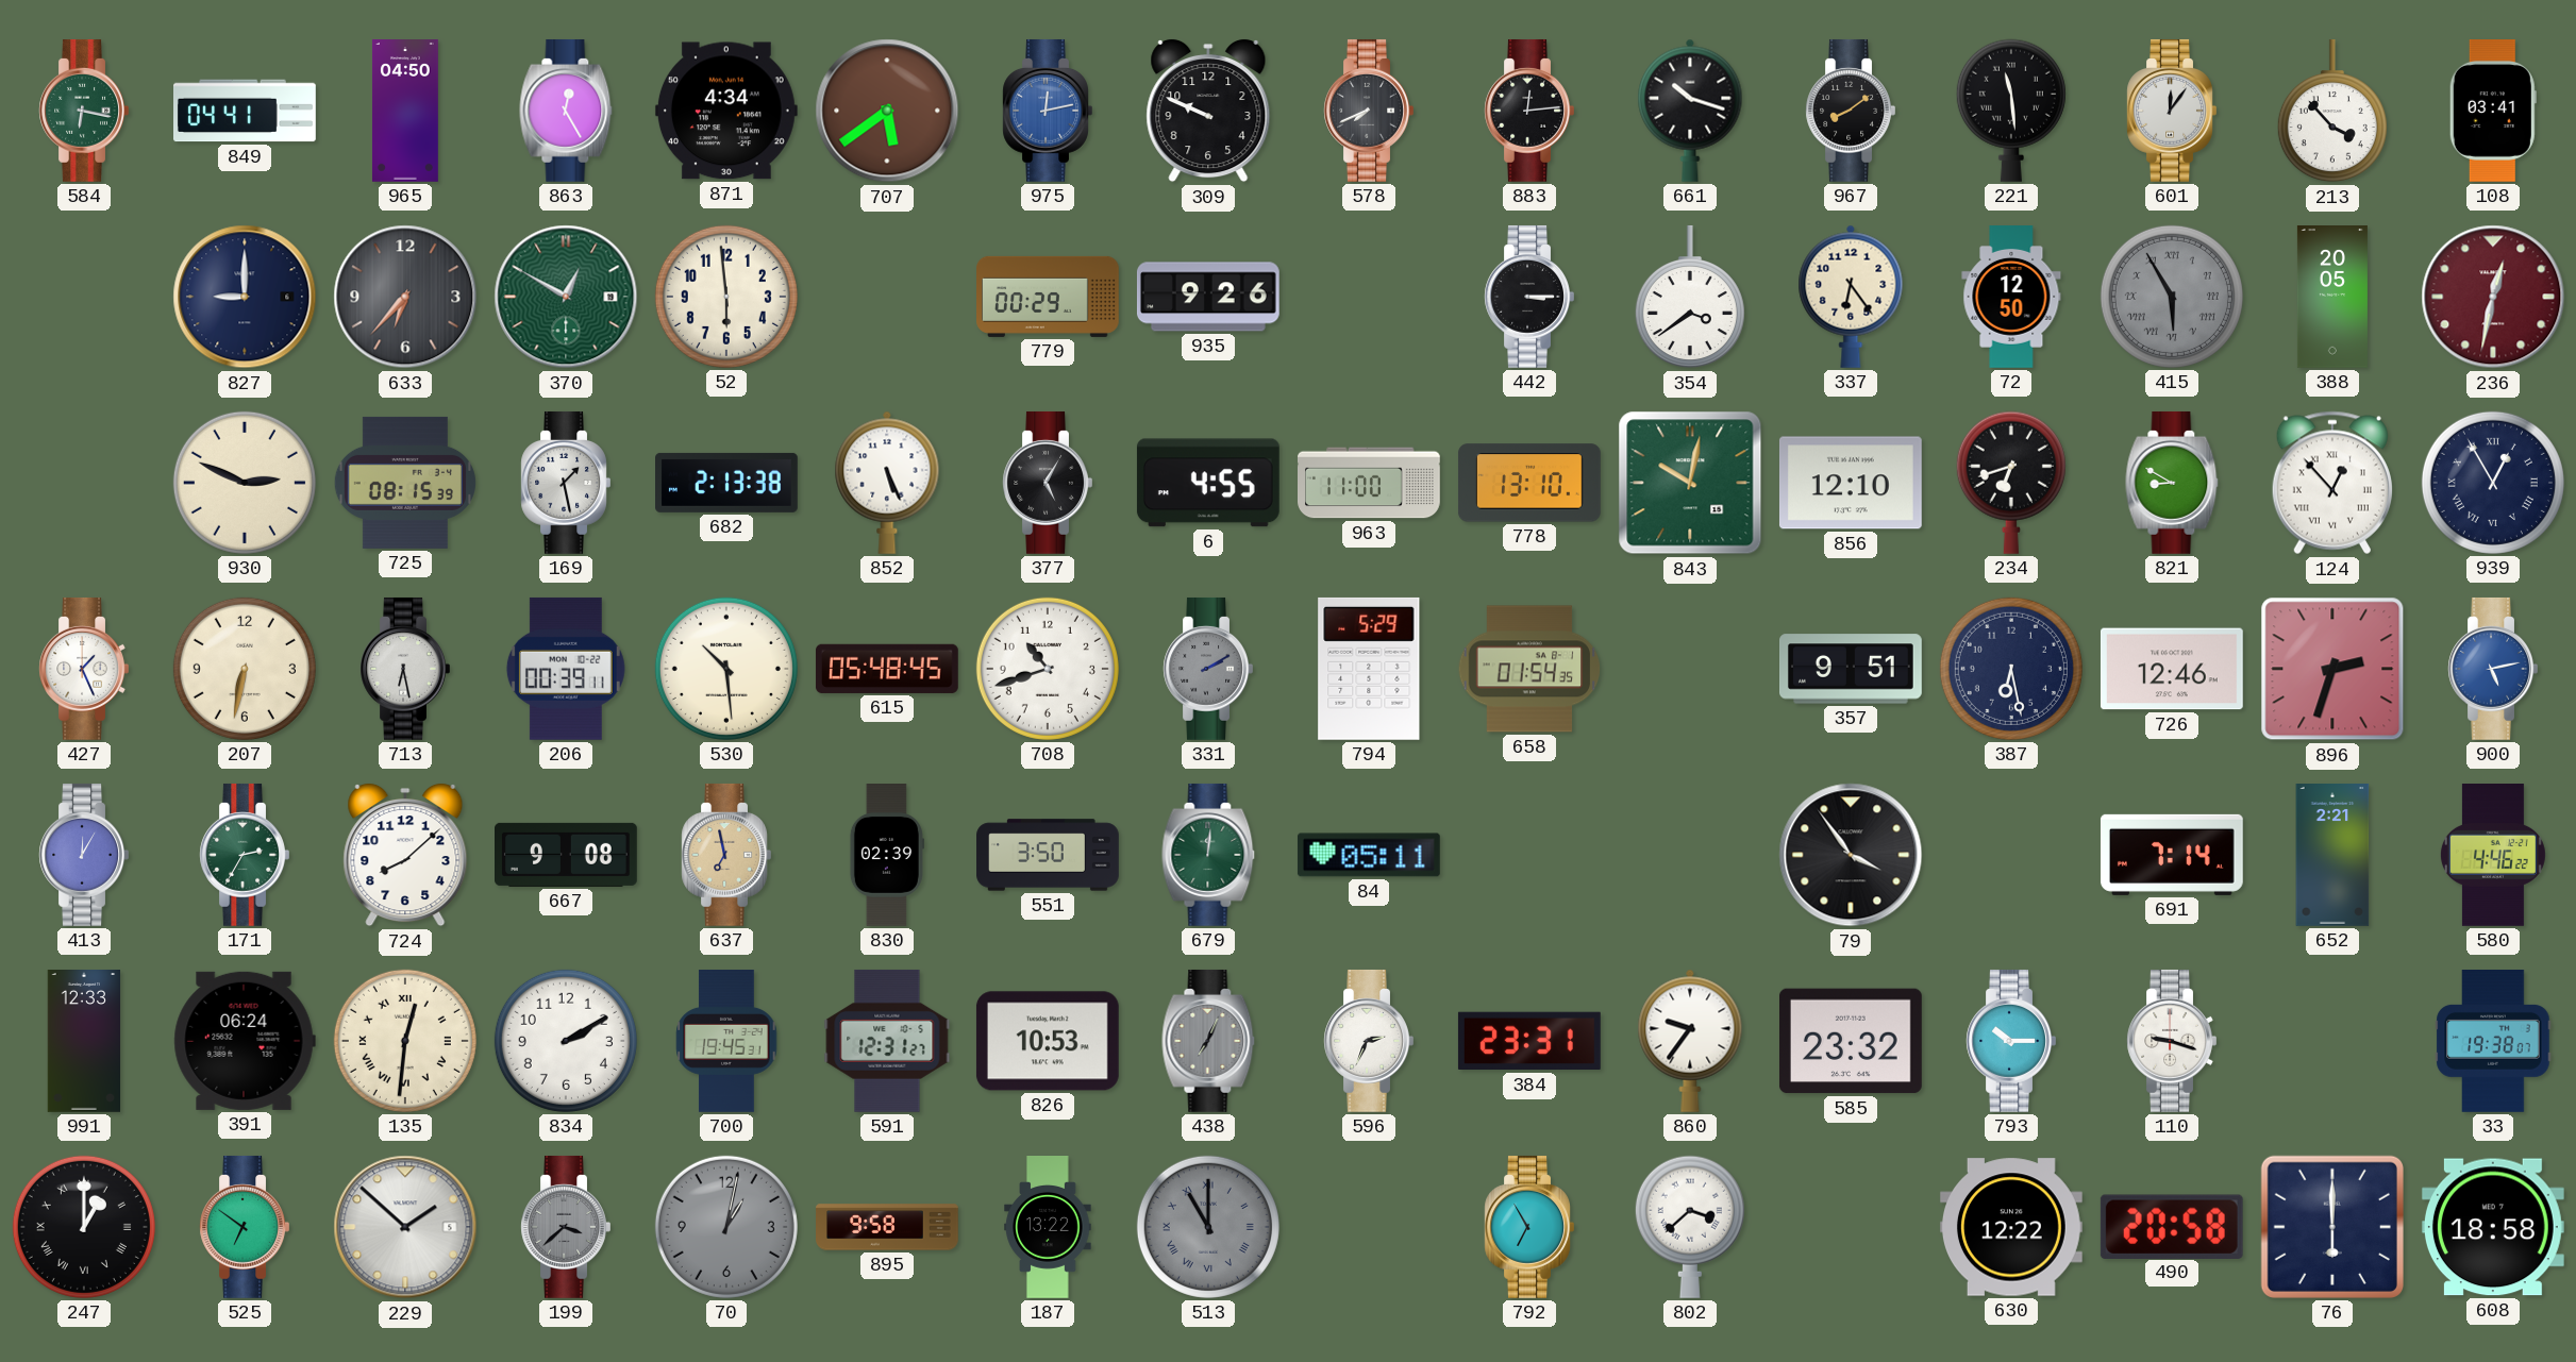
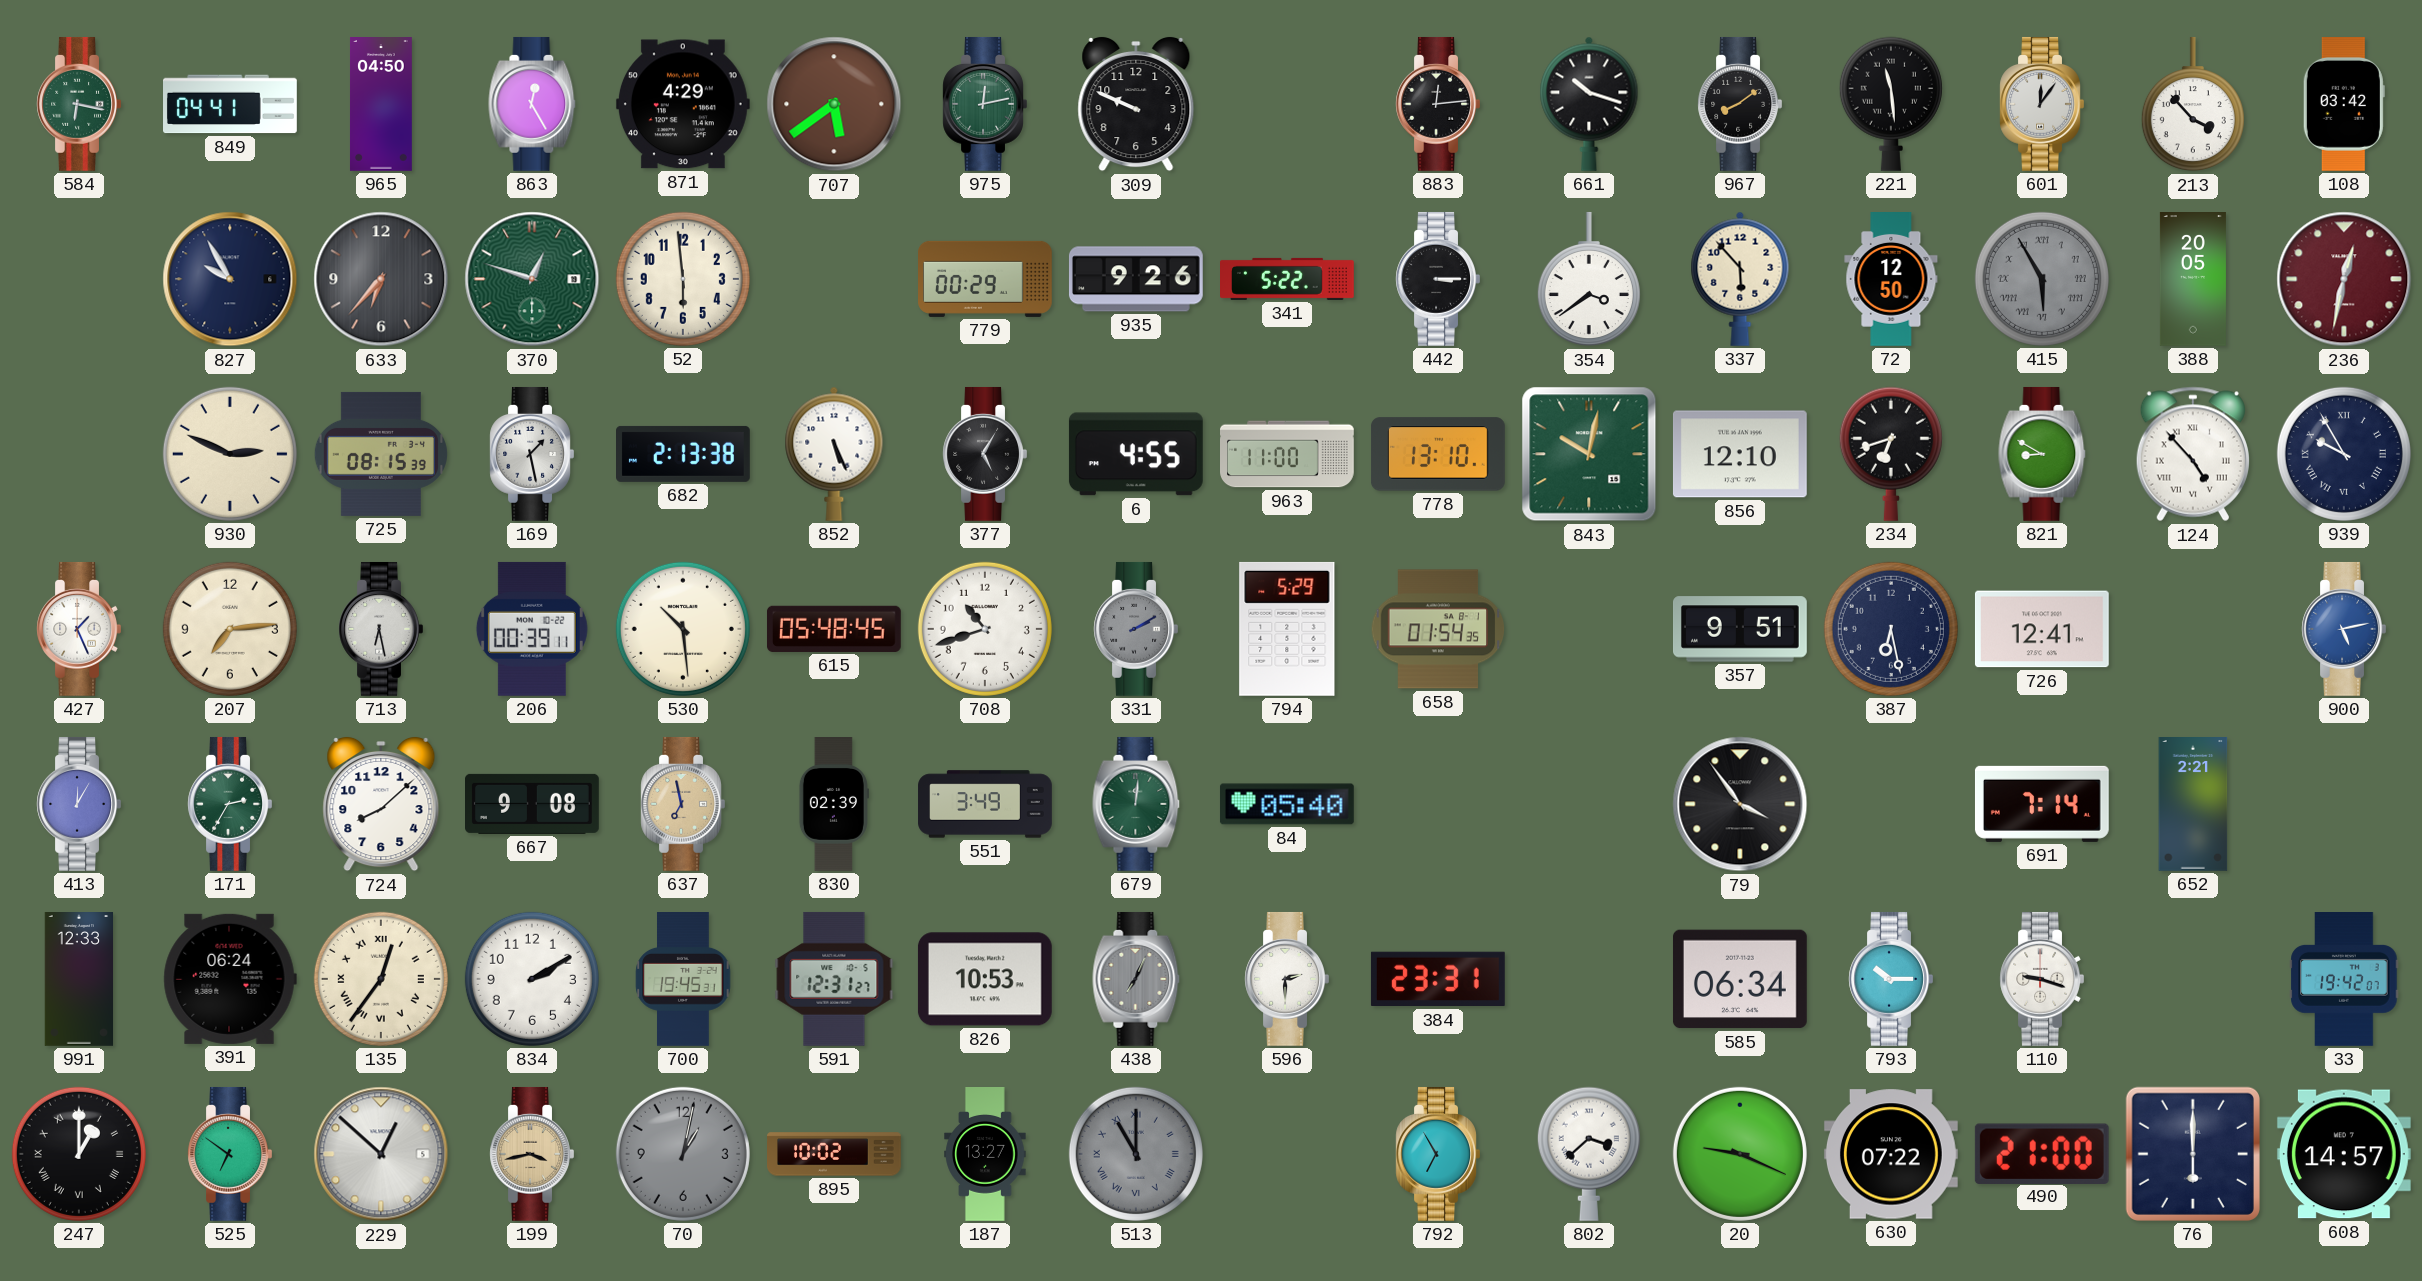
871: 4:34 -> 4:29 (683, 104)
975 dial: blue -> green (985, 104)
578: 7:41 -> none (1369, 111)
108: 03:41 -> 03:42 (2344, 105)
827: 9:00 -> 9:55 (230, 279)
370: 12:50 -> 12:48 (532, 279)
341: none -> 5:22 (1288, 279)
337: 6:24 -> 5:53 (1740, 279)
124: 12:53 -> 4:53 (2193, 454)
939: 12:55 -> 9:55 (2344, 454)
207: 6:32 -> 7:14 (230, 629)
726: 12:46 -> 12:41 (2042, 629)
896: 2:33 -> none (2332, 669)
551: 3:50 -> 3:49 (985, 804)
84: 05:11 -> 05:40 (1287, 804)
580: 4:46 -> none (2493, 856)
135: 12:31 -> 12:36 (381, 979)
596: 2:34 -> 2:30 (1287, 979)
860: 9:36 -> none (1690, 1041)
585: 23:32 -> 06:34 (1740, 979)
33: 19:38 -> 19:42 (2344, 980)
229: 1:52 -> 12:52 (381, 1154)
199: 3:38 -> 3:43 (532, 1154)
199 dial: grey -> champagne (532, 1154)
895: 9:58 -> 10:02 (835, 1154)
187: 13:22 -> 13:27 (985, 1155)
20: none -> 9:19 (1740, 1154)
630: 12:22 -> 07:22 (1891, 1154)
490: 20:58 -> 21:00 (2042, 1153)
608: 18:58 -> 14:57 (2344, 1154)
